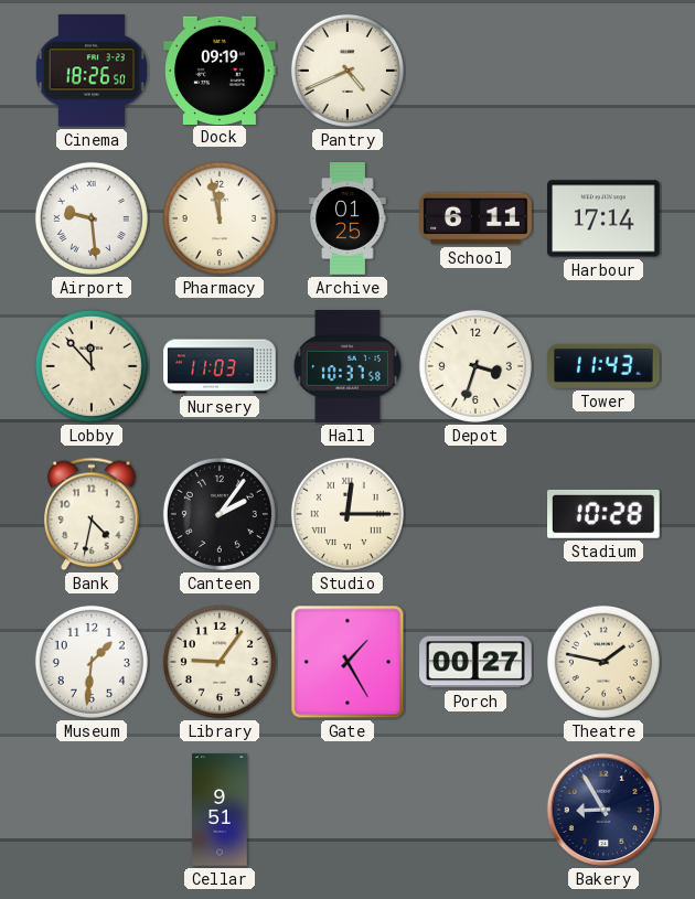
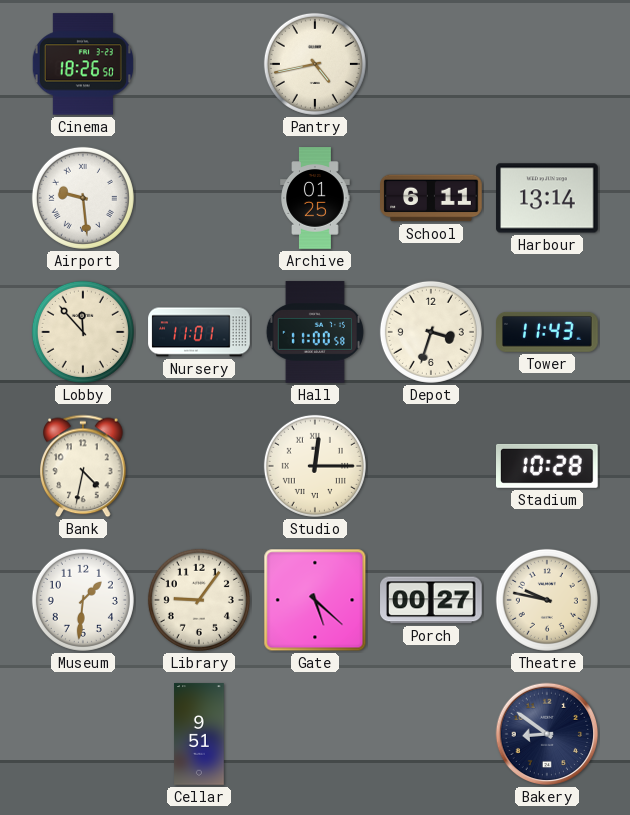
Dock: 09:19 -> none (220, 69)
Pantry: 4:41 -> 4:43 (315, 64)
Pharmacy: 11:58 -> none (220, 218)
Harbour: 17:14 -> 13:14 (547, 198)
Nursery: 11:03 -> 11:01 (199, 332)
Hall: 10:37 -> 11:00 (315, 332)
Canteen: 2:06 -> none (220, 514)
Gate: 1:25 -> 5:22 (315, 600)
Theatre: 1:47 -> 9:47 (547, 600)
Bakery: 8:55 -> 8:51 (547, 734)
